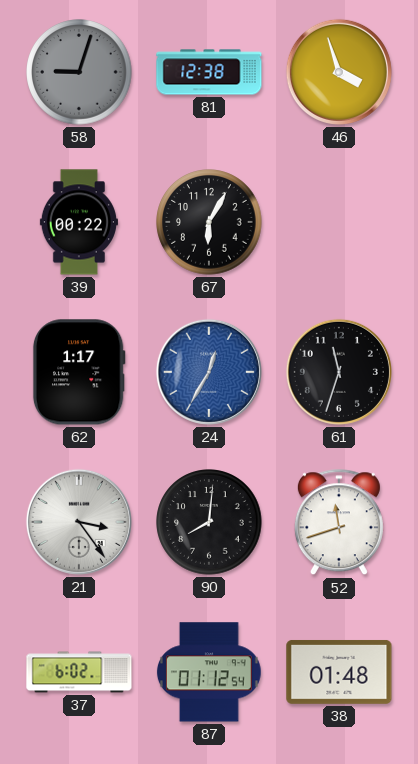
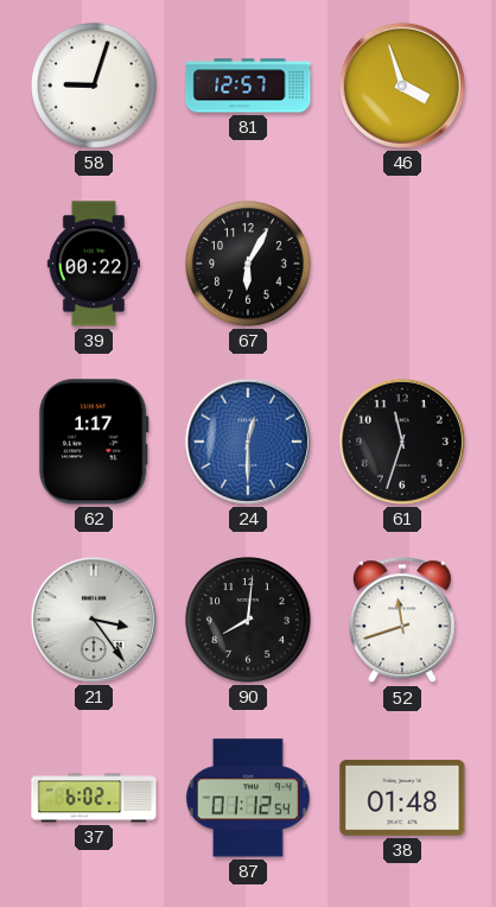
58 dial: grey -> white (94, 85)
81: 12:38 -> 12:57 (248, 85)
24: 12:35 -> 12:30 (248, 442)
